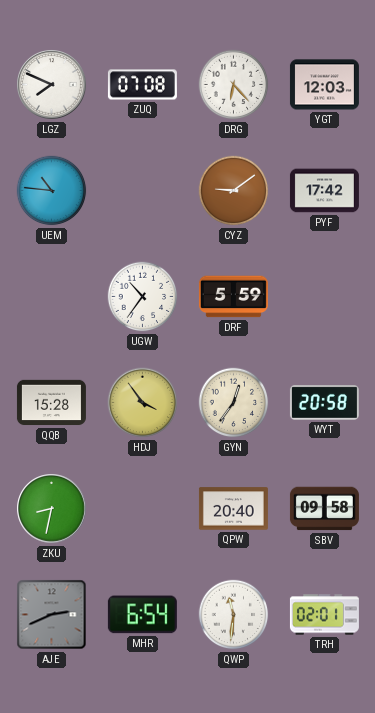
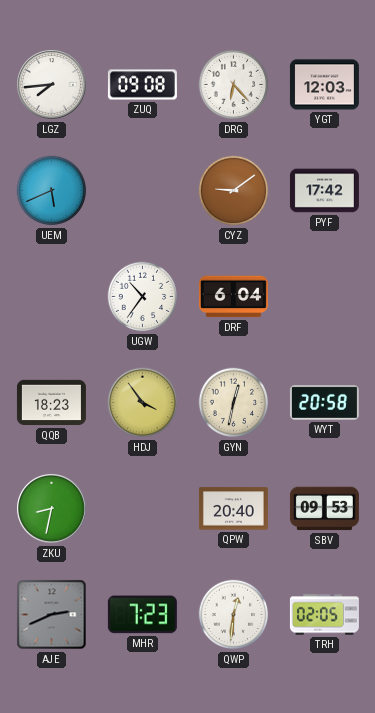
LGZ: 7:49 -> 7:44 (52, 85)
ZUQ: 07:08 -> 09:08 (142, 85)
UEM: 10:46 -> 5:41 (52, 191)
DRF: 5:59 -> 6:04 (233, 297)
QQB: 15:28 -> 18:23 (51, 403)
GYN: 12:36 -> 12:32 (234, 403)
SBV: 09:58 -> 09:53 (324, 509)
MHR: 6:54 -> 7:23 (142, 615)
QWP: 11:31 -> 12:31 (234, 615)
TRH: 02:01 -> 02:05 (324, 615)
